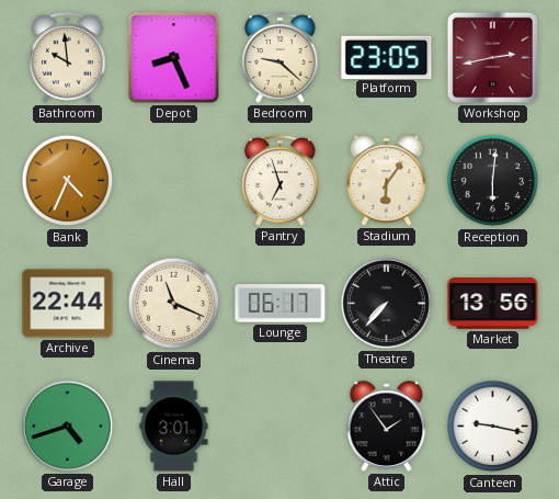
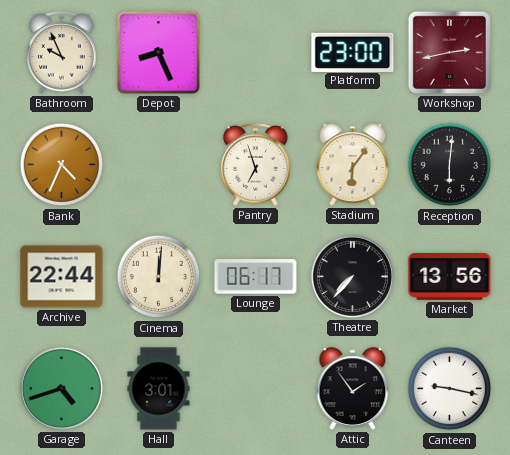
Bathroom: 9:59 -> 9:56 (62, 53)
Bedroom: 9:22 -> none (281, 58)
Platform: 23:05 -> 23:00 (353, 52)
Cinema: 11:19 -> 12:01 (159, 277)
